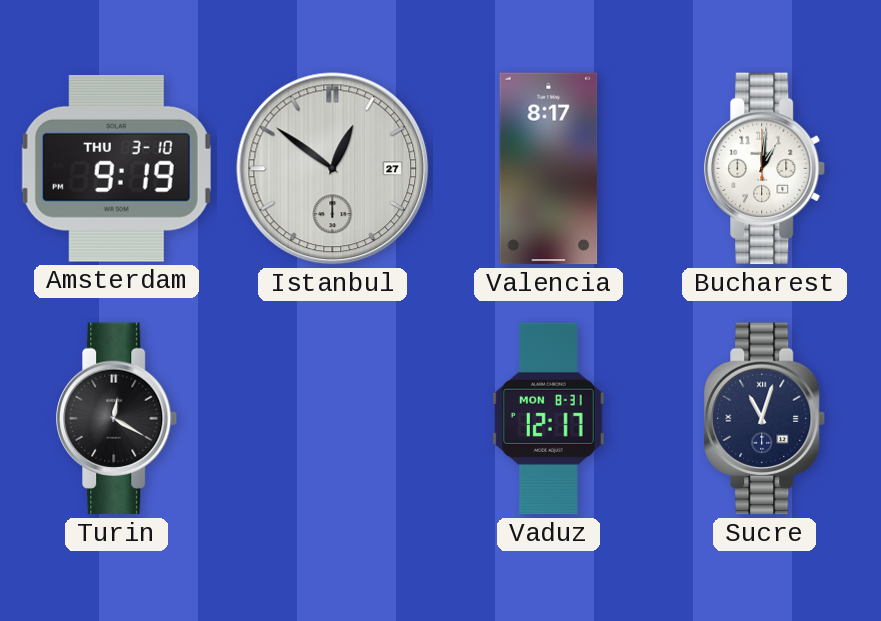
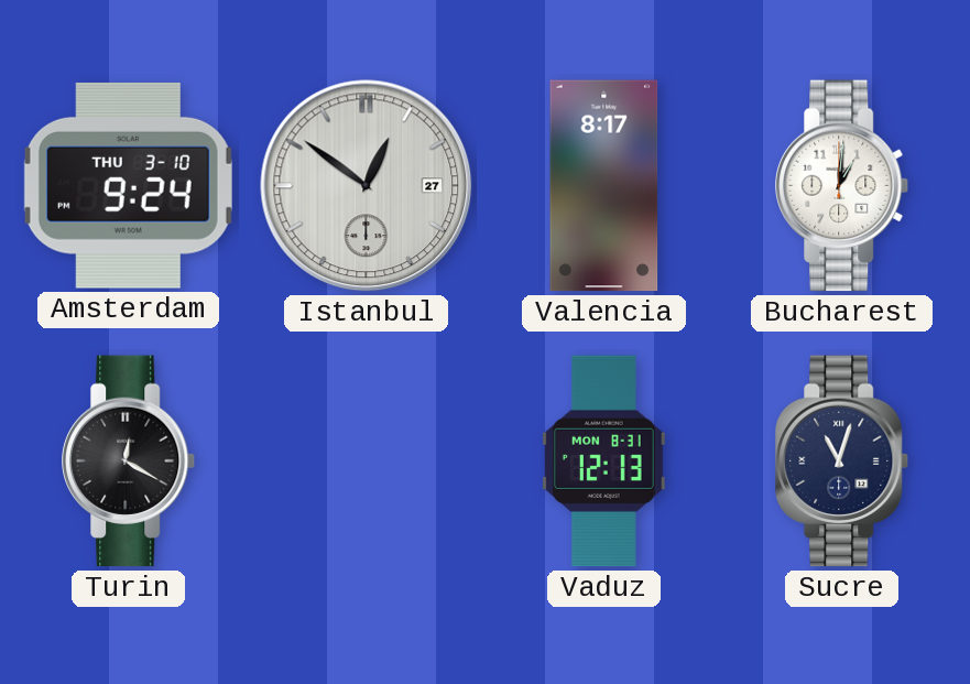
Amsterdam: 9:19 -> 9:24 (128, 185)
Vaduz: 12:17 -> 12:13 (603, 462)
